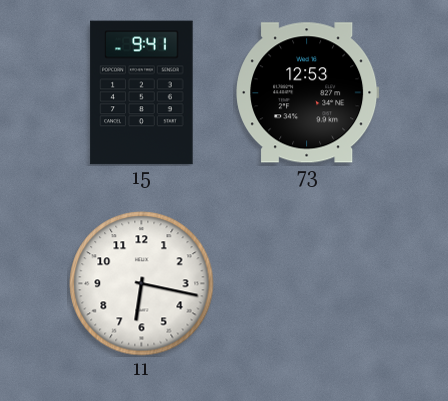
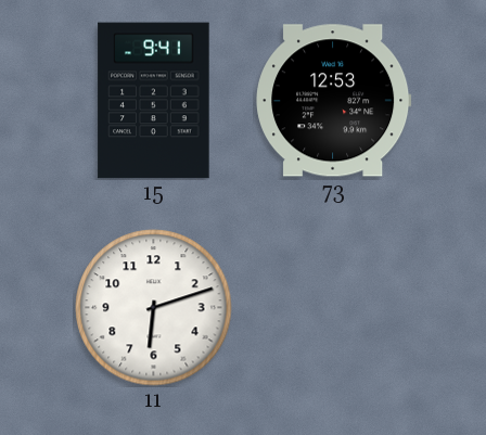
11: 6:17 -> 6:12 (154, 308)
